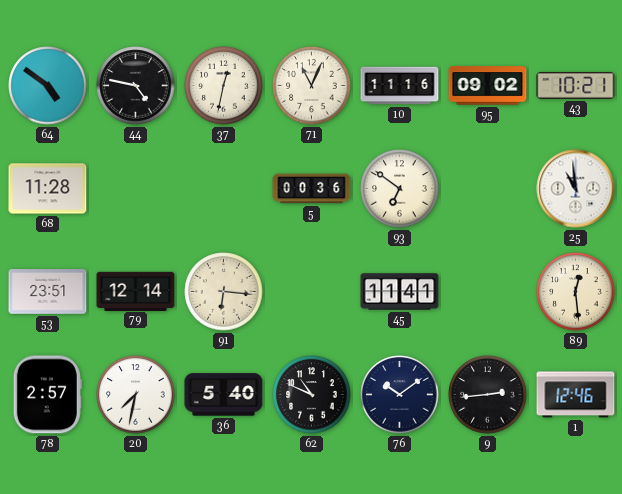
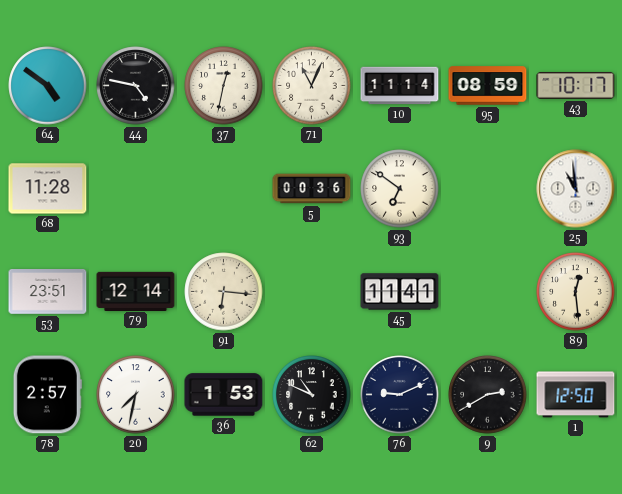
10: 11:16 -> 11:14 (400, 86)
95: 09:02 -> 08:59 (488, 86)
43: 10:21 -> 10:17 (576, 85)
36: 5:40 -> 1:53 (224, 395)
76: 10:09 -> 9:11 (400, 395)
9: 2:44 -> 2:40 (488, 395)
1: 12:46 -> 12:50 (576, 395)
